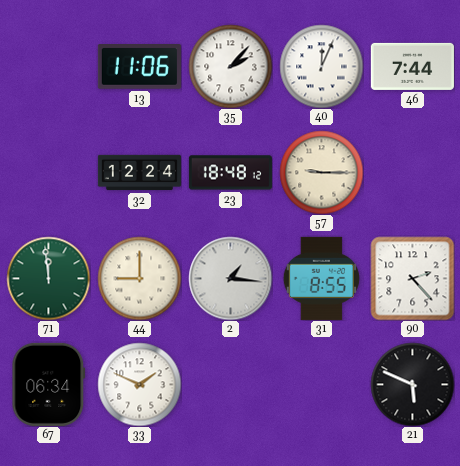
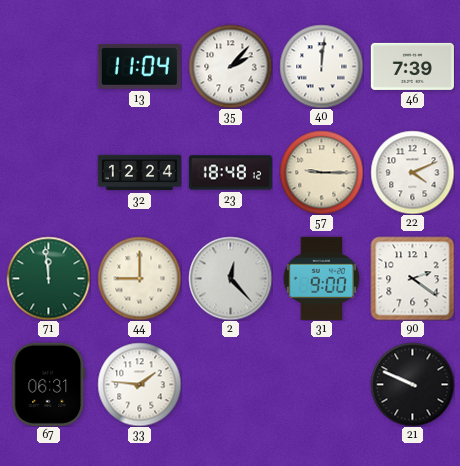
13: 11:06 -> 11:04 (139, 67)
40: 12:04 -> 12:01 (321, 66)
46: 7:44 -> 7:39 (412, 66)
22: none -> 4:11 (412, 172)
2: 1:16 -> 12:23 (230, 278)
31: 8:55 -> 9:00 (321, 278)
90: 2:23 -> 2:21 (412, 278)
67: 06:34 -> 06:31 (49, 384)
33: 1:49 -> 1:46 (139, 384)
21: 5:49 -> 9:49 (412, 384)
